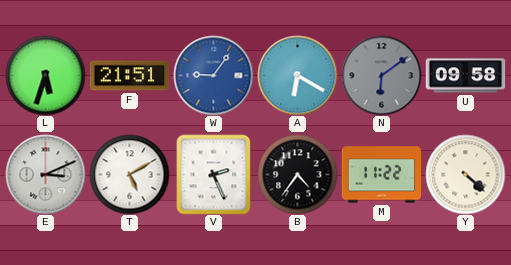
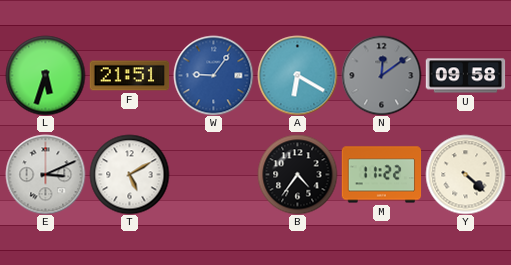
N: 6:09 -> 12:09 (381, 75)
V: 2:26 -> none (214, 174)
